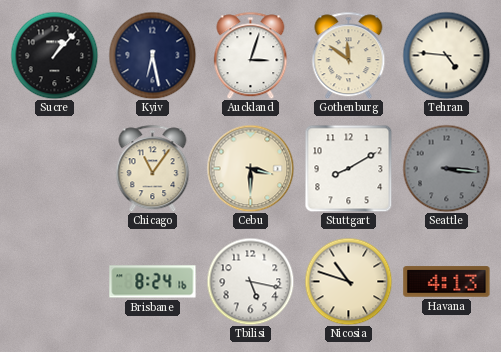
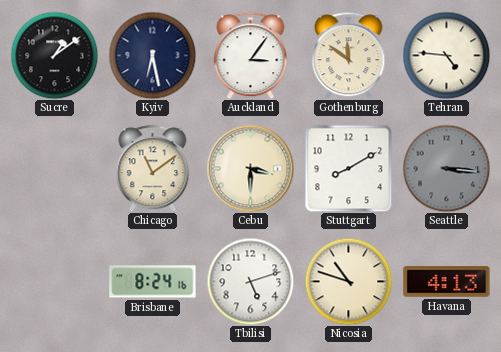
Sucre: 1:07 -> 1:09 (54, 55)
Auckland: 3:03 -> 3:06 (251, 55)
Chicago: 11:06 -> 11:09 (153, 168)
Tbilisi: 5:17 -> 5:12 (250, 281)
